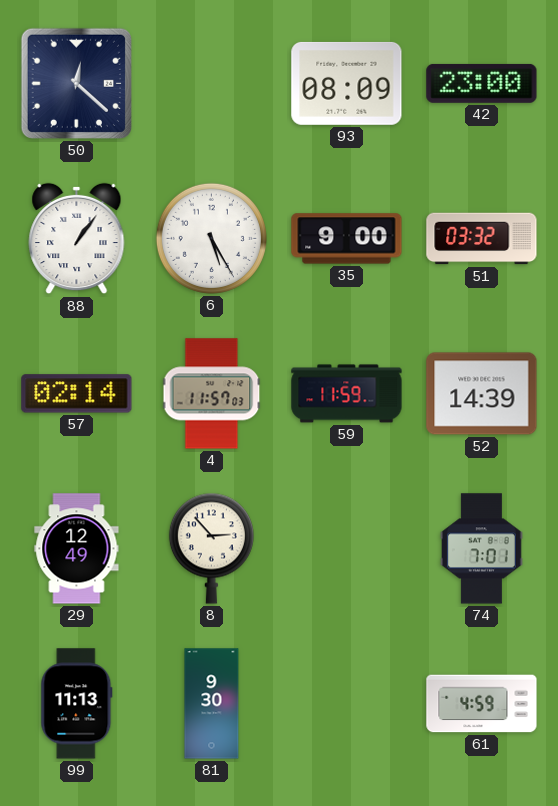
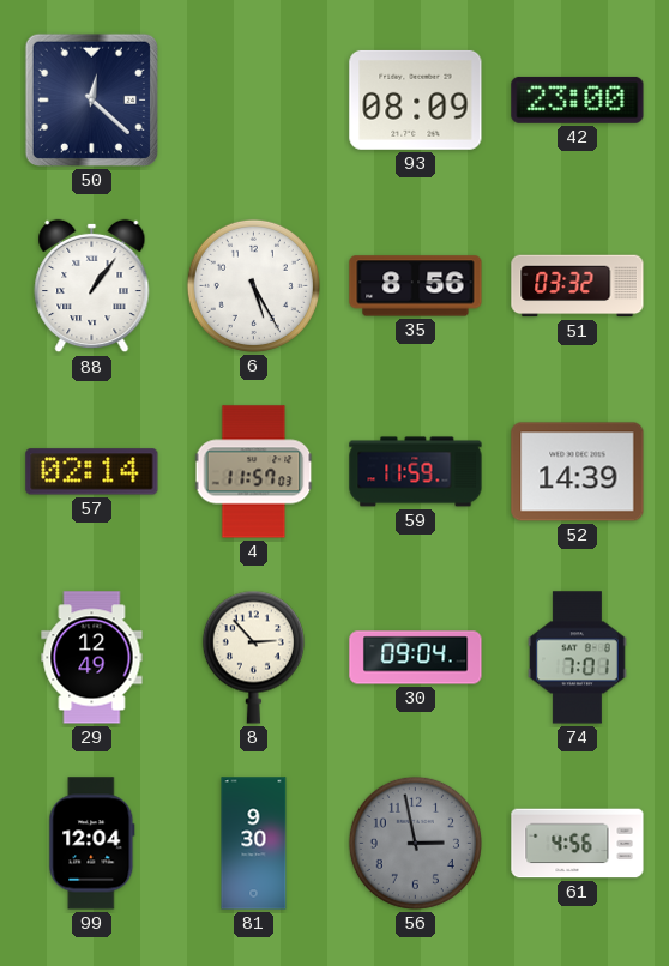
35: 9:00 -> 8:56 (416, 286)
30: none -> 09:04 (416, 658)
99: 11:13 -> 12:04 (92, 844)
56: none -> 2:58 (415, 843)
61: 4:59 -> 4:56 (578, 844)
